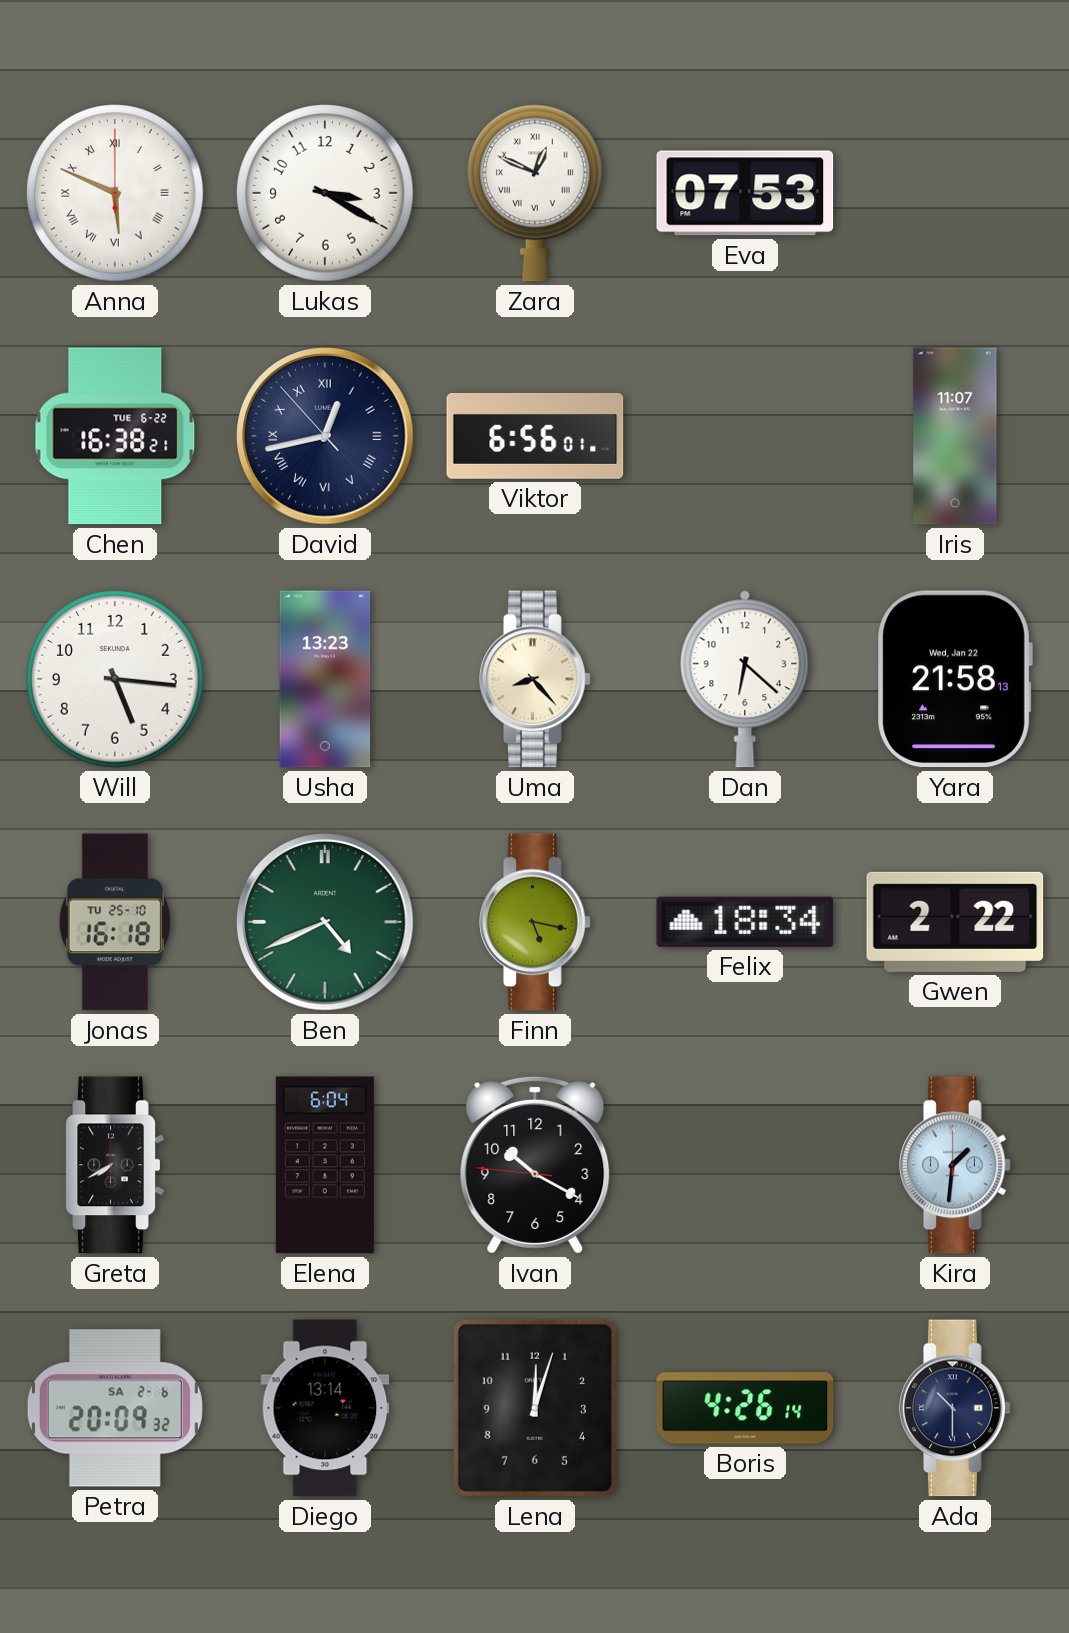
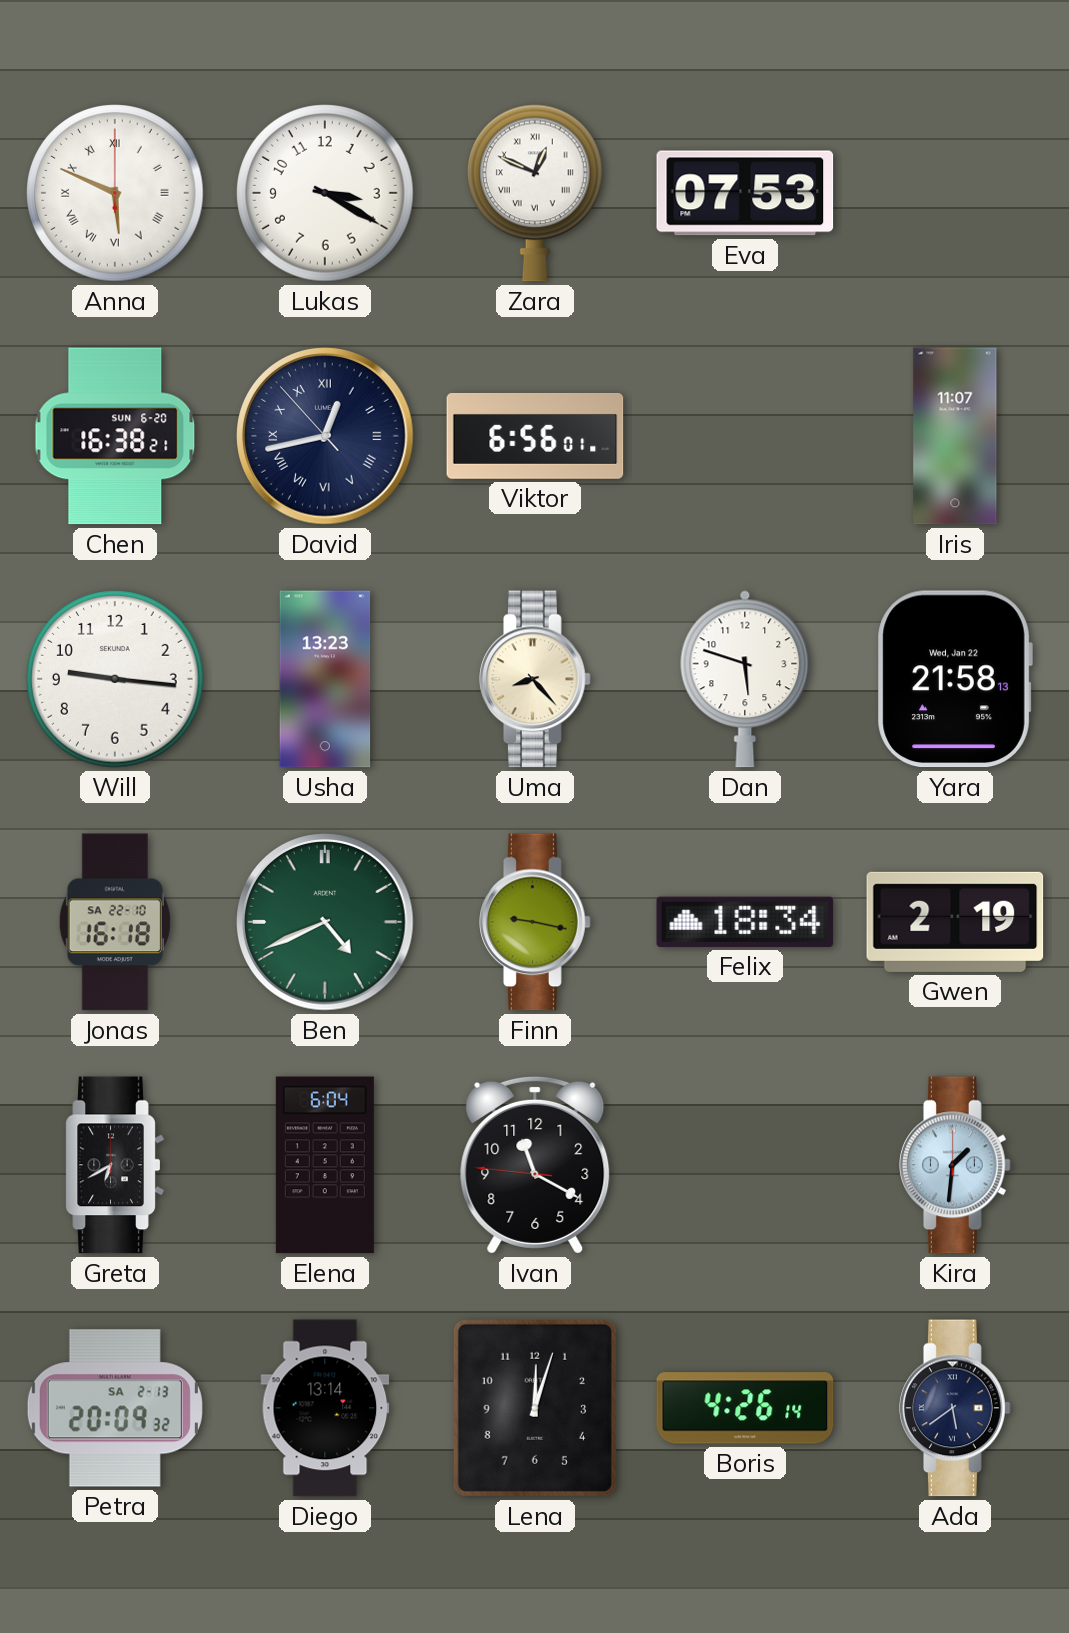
Chen date: TUE 6-22 -> SUN 6-20 (115, 436)
Will: 5:16 -> 9:16 (115, 679)
Dan: 6:22 -> 5:48 (745, 679)
Jonas date: TU 25-10 -> SA 22-10 (115, 922)
Finn: 5:17 -> 9:17 (535, 922)
Gwen: 2:22 -> 2:19 (955, 922)
Greta: 7:40 -> 6:40 (115, 1165)
Ivan: 10:19 -> 11:19 (535, 1165)
Petra date: SA 2-6 -> SA 2-13 (115, 1408)
Ada: 10:30 -> 5:39 (955, 1408)
